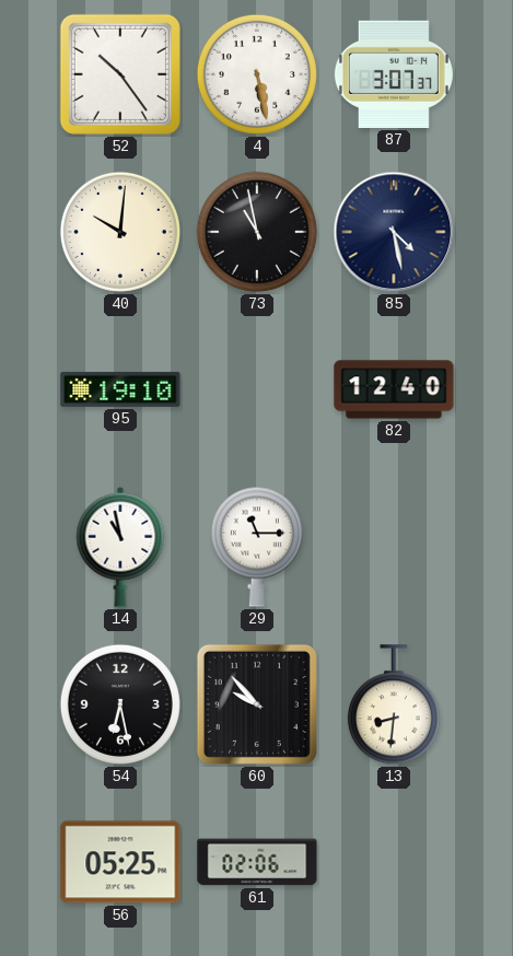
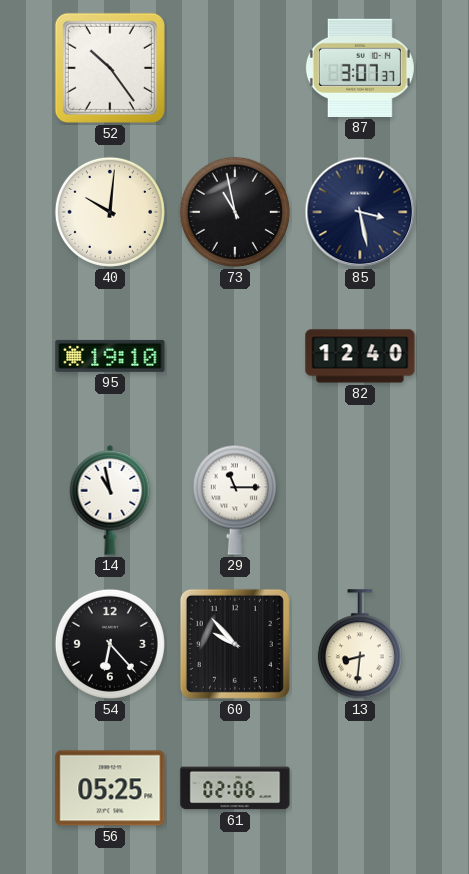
4: 5:28 -> none (257, 74)
85: 4:28 -> 3:28 (360, 212)
54: 6:28 -> 6:23 (110, 644)
